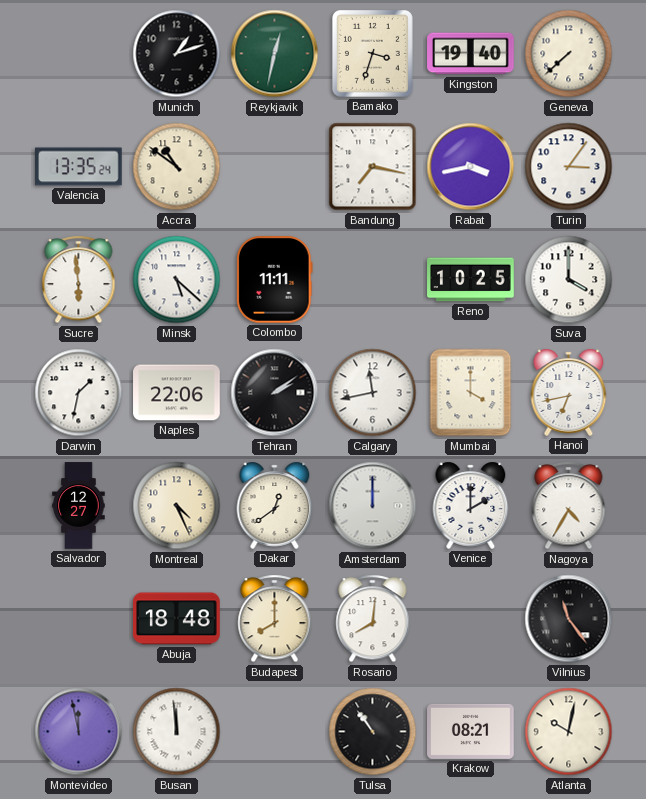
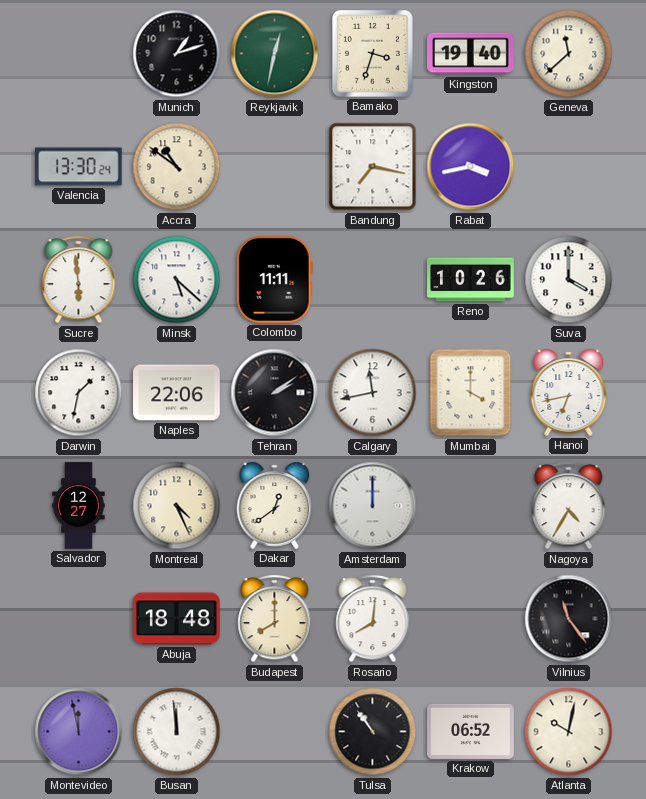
Geneva: 7:38 -> 11:38 (569, 54)
Valencia: 13:35 -> 13:30 (79, 167)
Turin: 3:06 -> none (569, 167)
Reno: 10:25 -> 10:26 (471, 280)
Venice: 2:00 -> none (471, 505)
Krakow: 08:21 -> 06:52 (471, 731)
